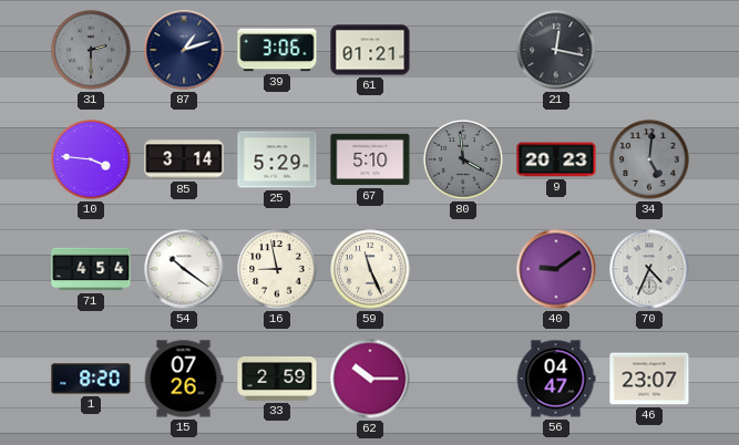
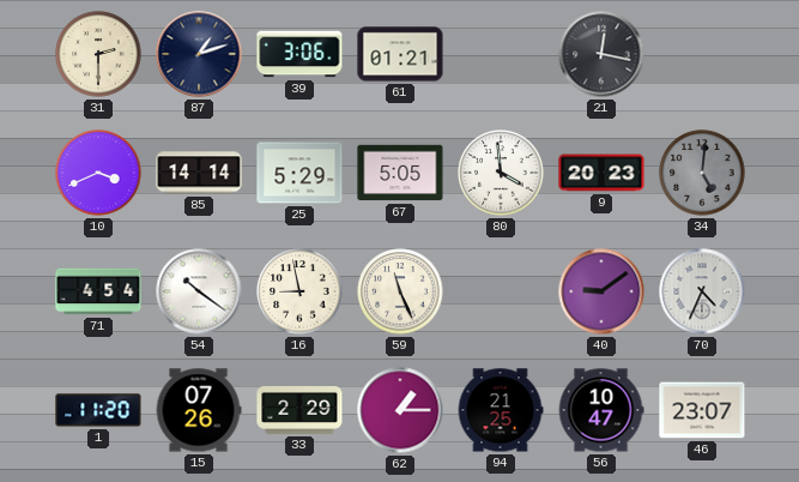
31 dial: grey -> cream (98, 54)
10: 3:46 -> 3:41 (98, 173)
85: 3:14 -> 14:14 (199, 173)
67: 5:10 -> 5:05 (400, 173)
80 dial: grey -> white (501, 173)
1: 8:20 -> 11:20 (98, 410)
33: 2:59 -> 2:29 (299, 411)
62: 10:15 -> 1:15 (400, 410)
94: none -> 21:25 (501, 410)
56: 04:47 -> 10:47 (601, 410)
